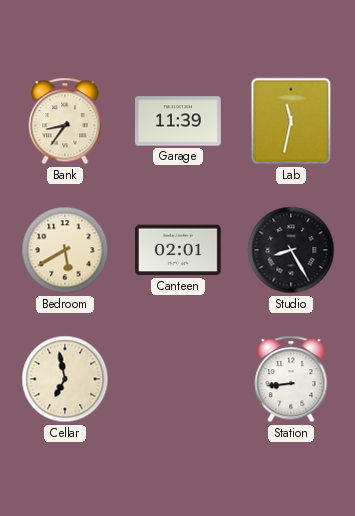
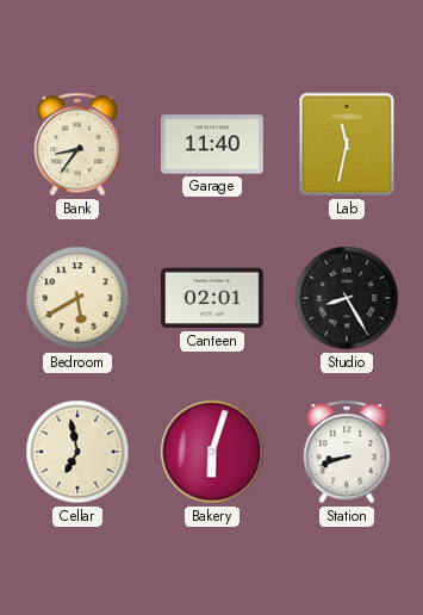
Garage: 11:39 -> 11:40 (213, 144)
Bakery: none -> 6:03 (212, 452)
Station: 8:44 -> 8:42 (347, 452)
